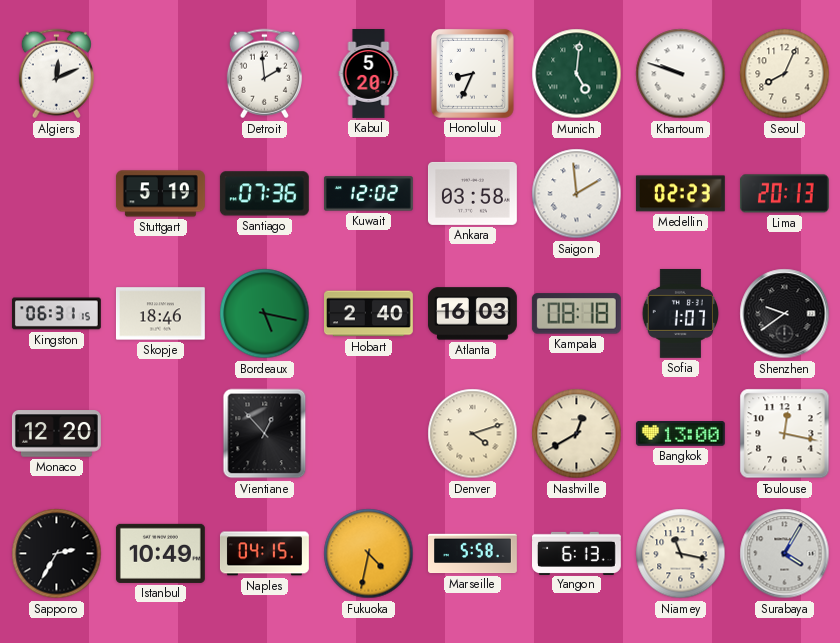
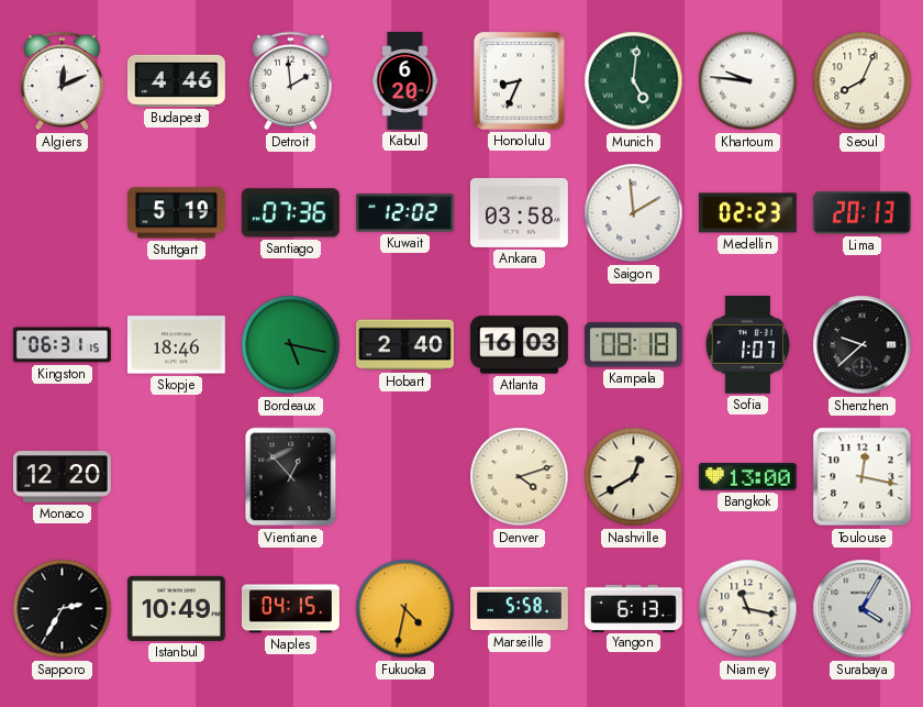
Budapest: none -> 4:46 (176, 80)
Kabul: 5:20 -> 6:20 (405, 81)
Khartoum: 9:48 -> 9:46 (748, 81)
Shenzhen: 9:39 -> 9:38 (863, 345)
